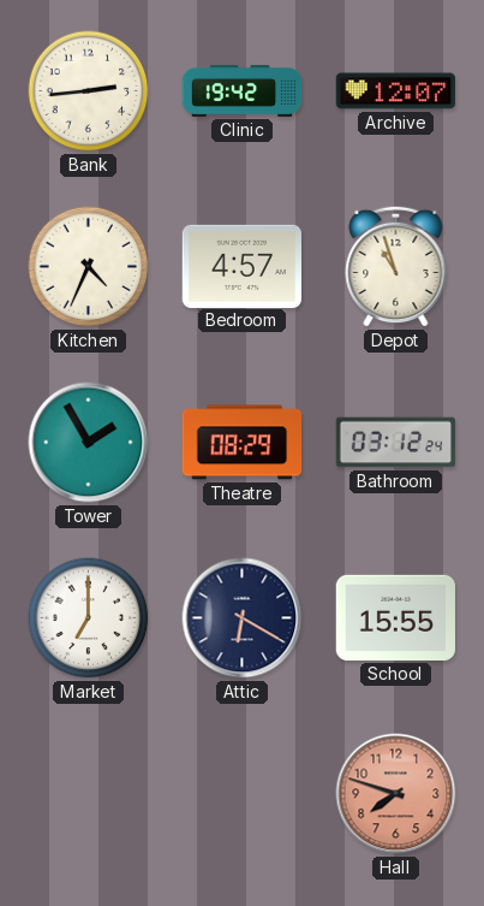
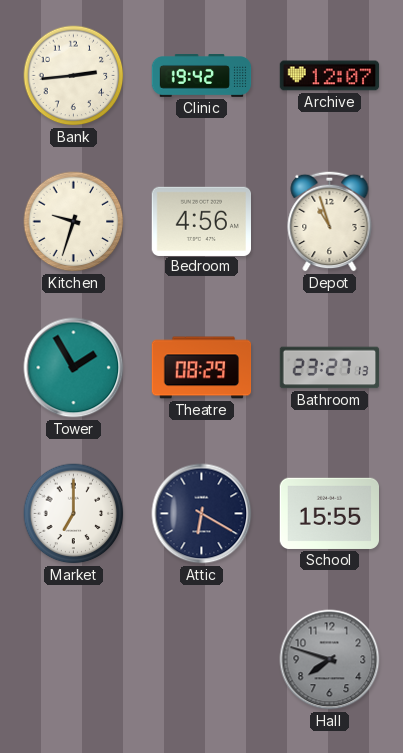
Kitchen: 4:34 -> 9:33 (74, 222)
Bedroom: 4:57 -> 4:56 (201, 221)
Bathroom: 03:12 -> 23:27 (330, 368)
Hall dial: salmon -> grey (330, 660)
